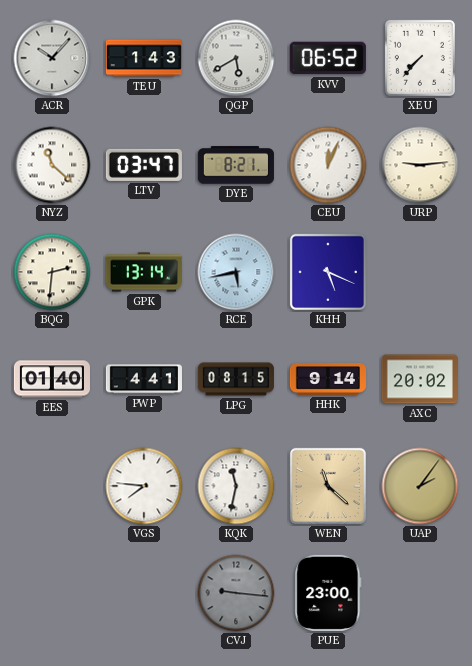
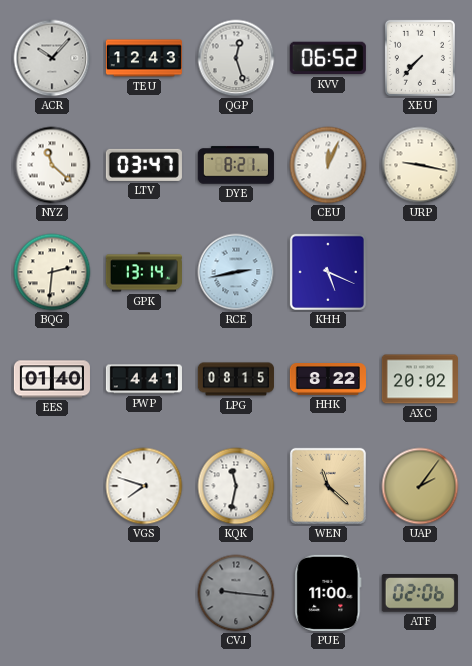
TEU: 1:43 -> 12:43 (144, 58)
QGP: 5:40 -> 12:27 (236, 58)
URP: 9:14 -> 9:17 (420, 165)
RCE: 5:43 -> 2:43 (236, 272)
HHK: 9:14 -> 8:22 (328, 380)
VGS: 7:46 -> 7:48 (144, 486)
PUE: 23:00 -> 11:00 (328, 593)
ATF: none -> 02:06 (420, 593)
